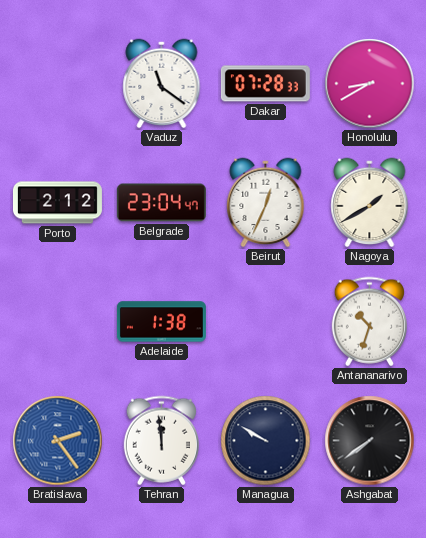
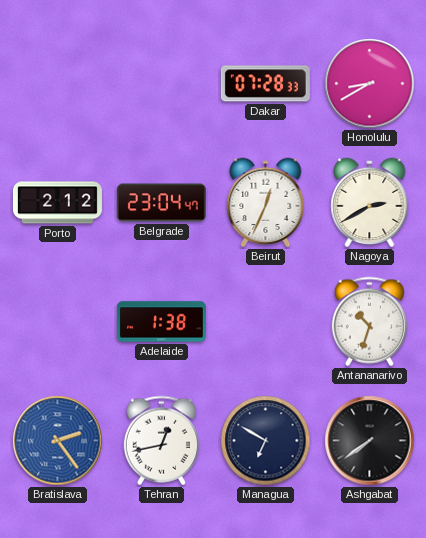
Vaduz: 11:21 -> none (162, 84)
Nagoya: 1:40 -> 2:40 (370, 203)
Tehran: 11:59 -> 12:43 (161, 441)
Managua: 9:50 -> 6:50 (266, 441)
